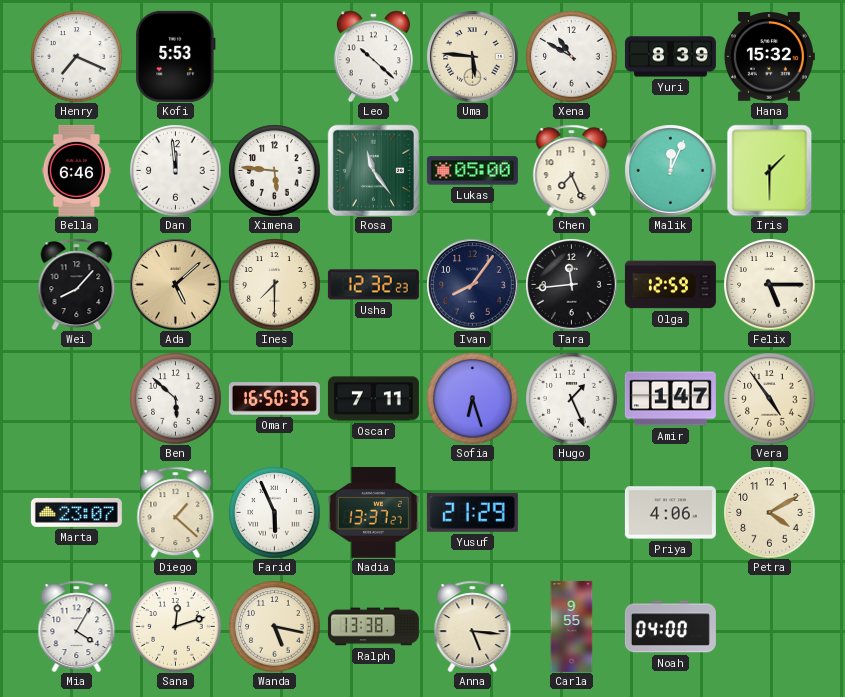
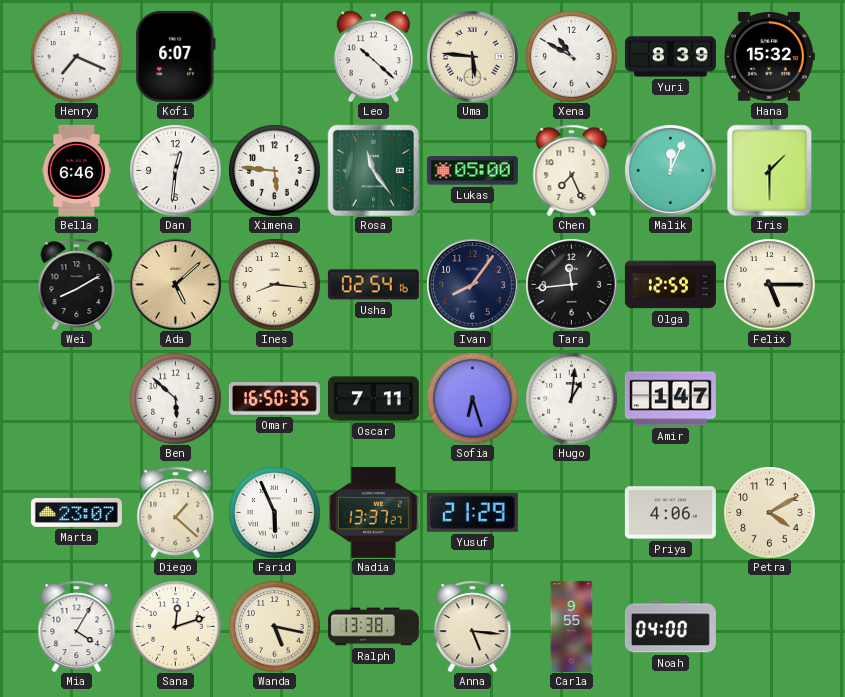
Kofi: 5:53 -> 6:07 (176, 56)
Dan: 11:59 -> 12:31 (175, 170)
Wei: 8:07 -> 8:10 (77, 284)
Ines: 7:30 -> 8:16 (274, 284)
Usha: 12:32 -> 02:54 (373, 285)
Hugo: 1:26 -> 1:01 (571, 398)
Vera: 4:54 -> none (769, 398)
